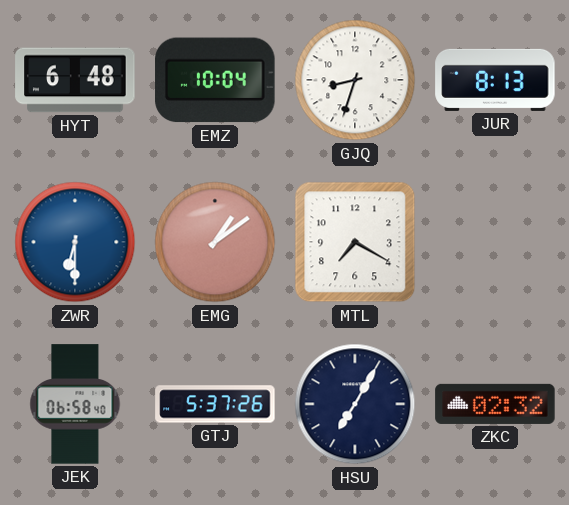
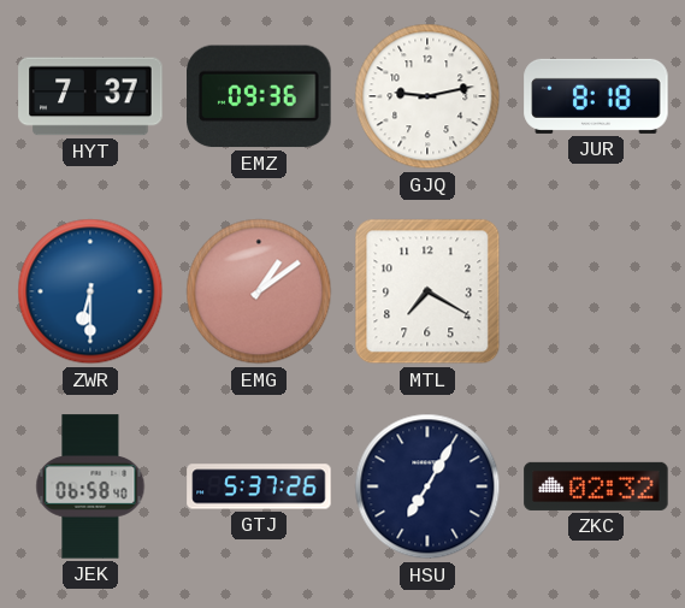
HYT: 6:48 -> 7:37 (90, 96)
EMZ: 10:04 -> 09:36 (259, 96)
GJQ: 8:33 -> 9:13 (427, 96)
JUR: 8:13 -> 8:18 (596, 96)
